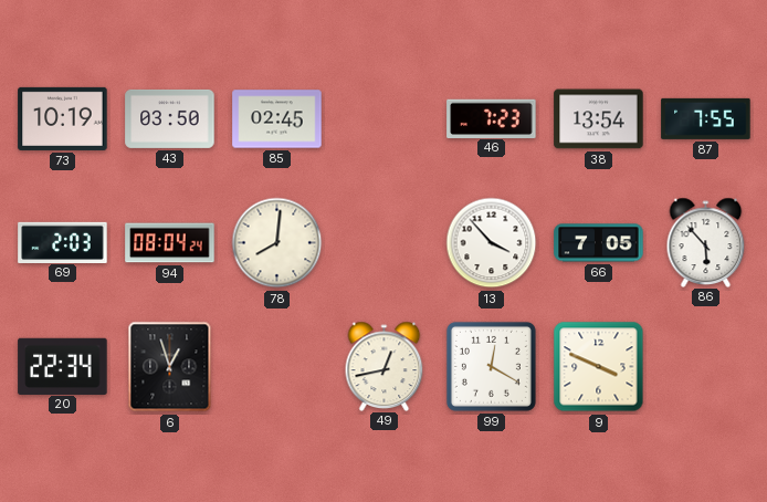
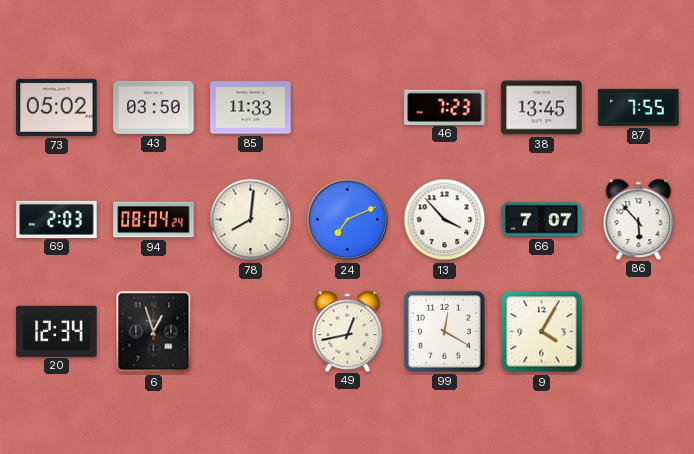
73: 10:19 -> 05:02 (57, 107)
85: 02:45 -> 11:33 (251, 108)
38: 13:54 -> 13:45 (542, 108)
24: none -> 7:11 (348, 220)
66: 7:05 -> 7:07 (542, 220)
20: 22:34 -> 12:34 (57, 331)
9: 3:49 -> 4:05 (542, 332)
